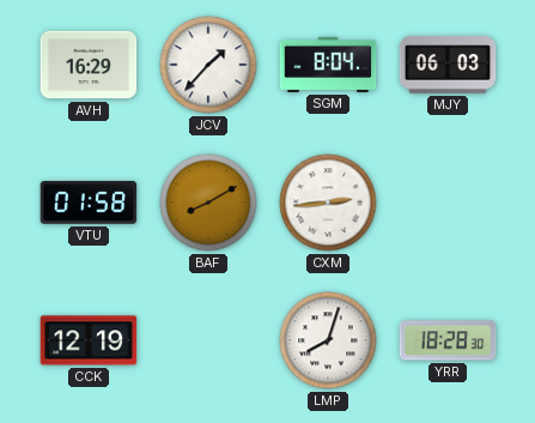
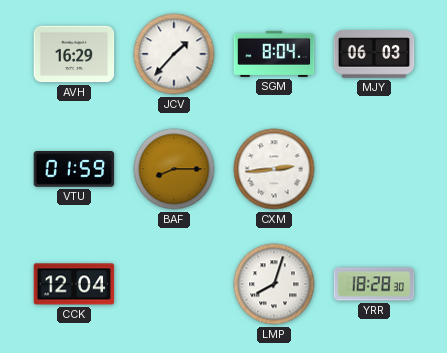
VTU: 01:58 -> 01:59 (74, 169)
BAF: 8:10 -> 8:15 (174, 169)
CCK: 12:19 -> 12:04 (74, 284)
